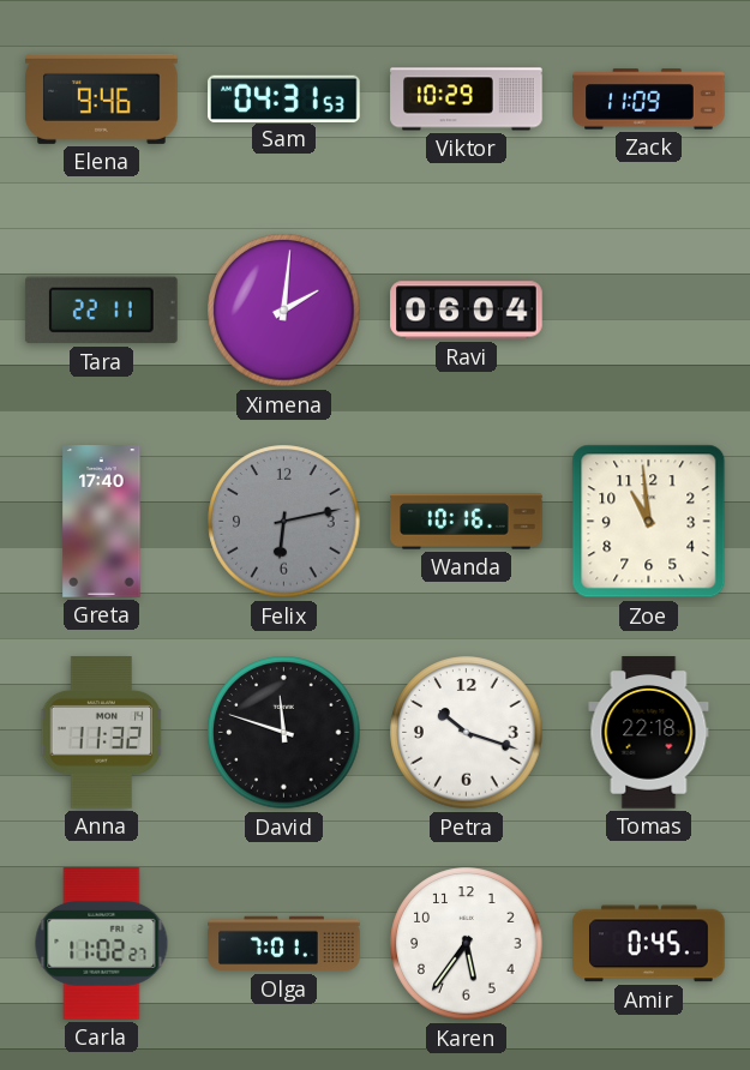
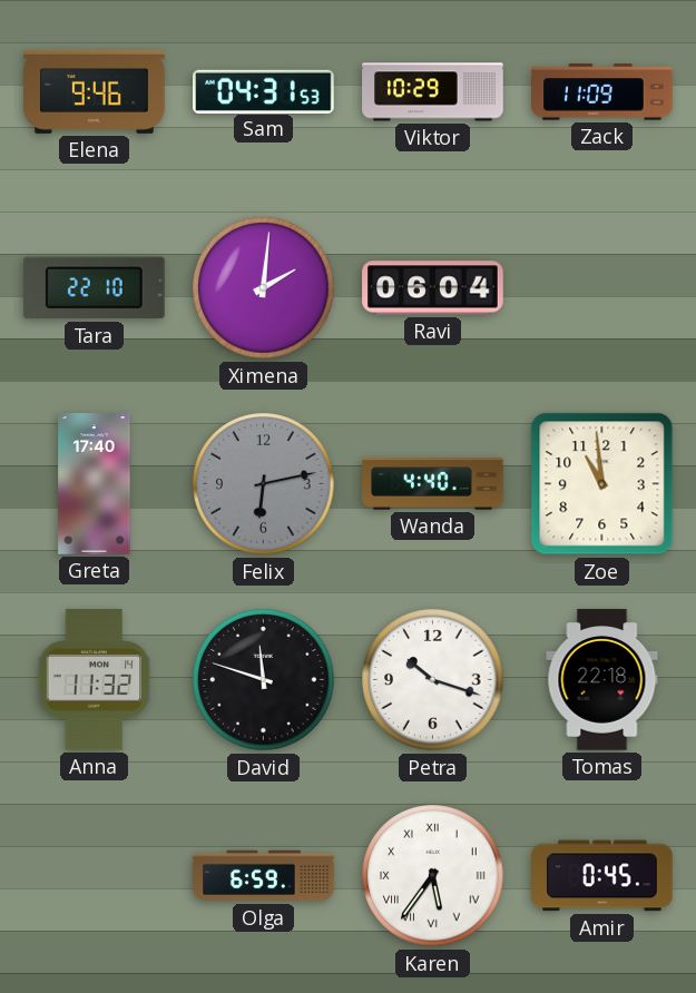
Tara: 22:11 -> 22:10 (95, 288)
Wanda: 10:16 -> 4:40 (433, 484)
Carla: 11:02 -> none (102, 944)
Olga: 7:01 -> 6:59 (264, 876)
Karen numerals: Arabic -> Roman (433, 876)
